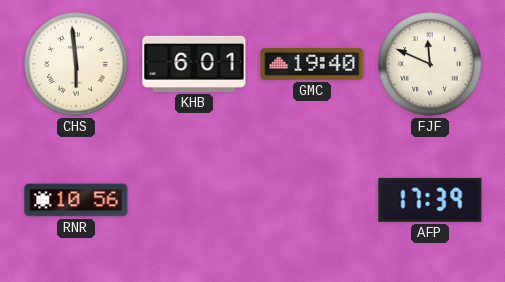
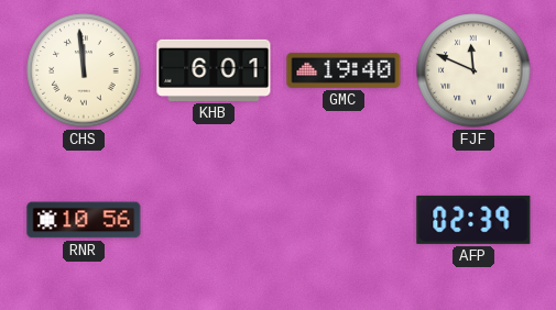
CHS: 5:59 -> 11:59 (84, 70)
AFP: 17:39 -> 02:39 (473, 220)
